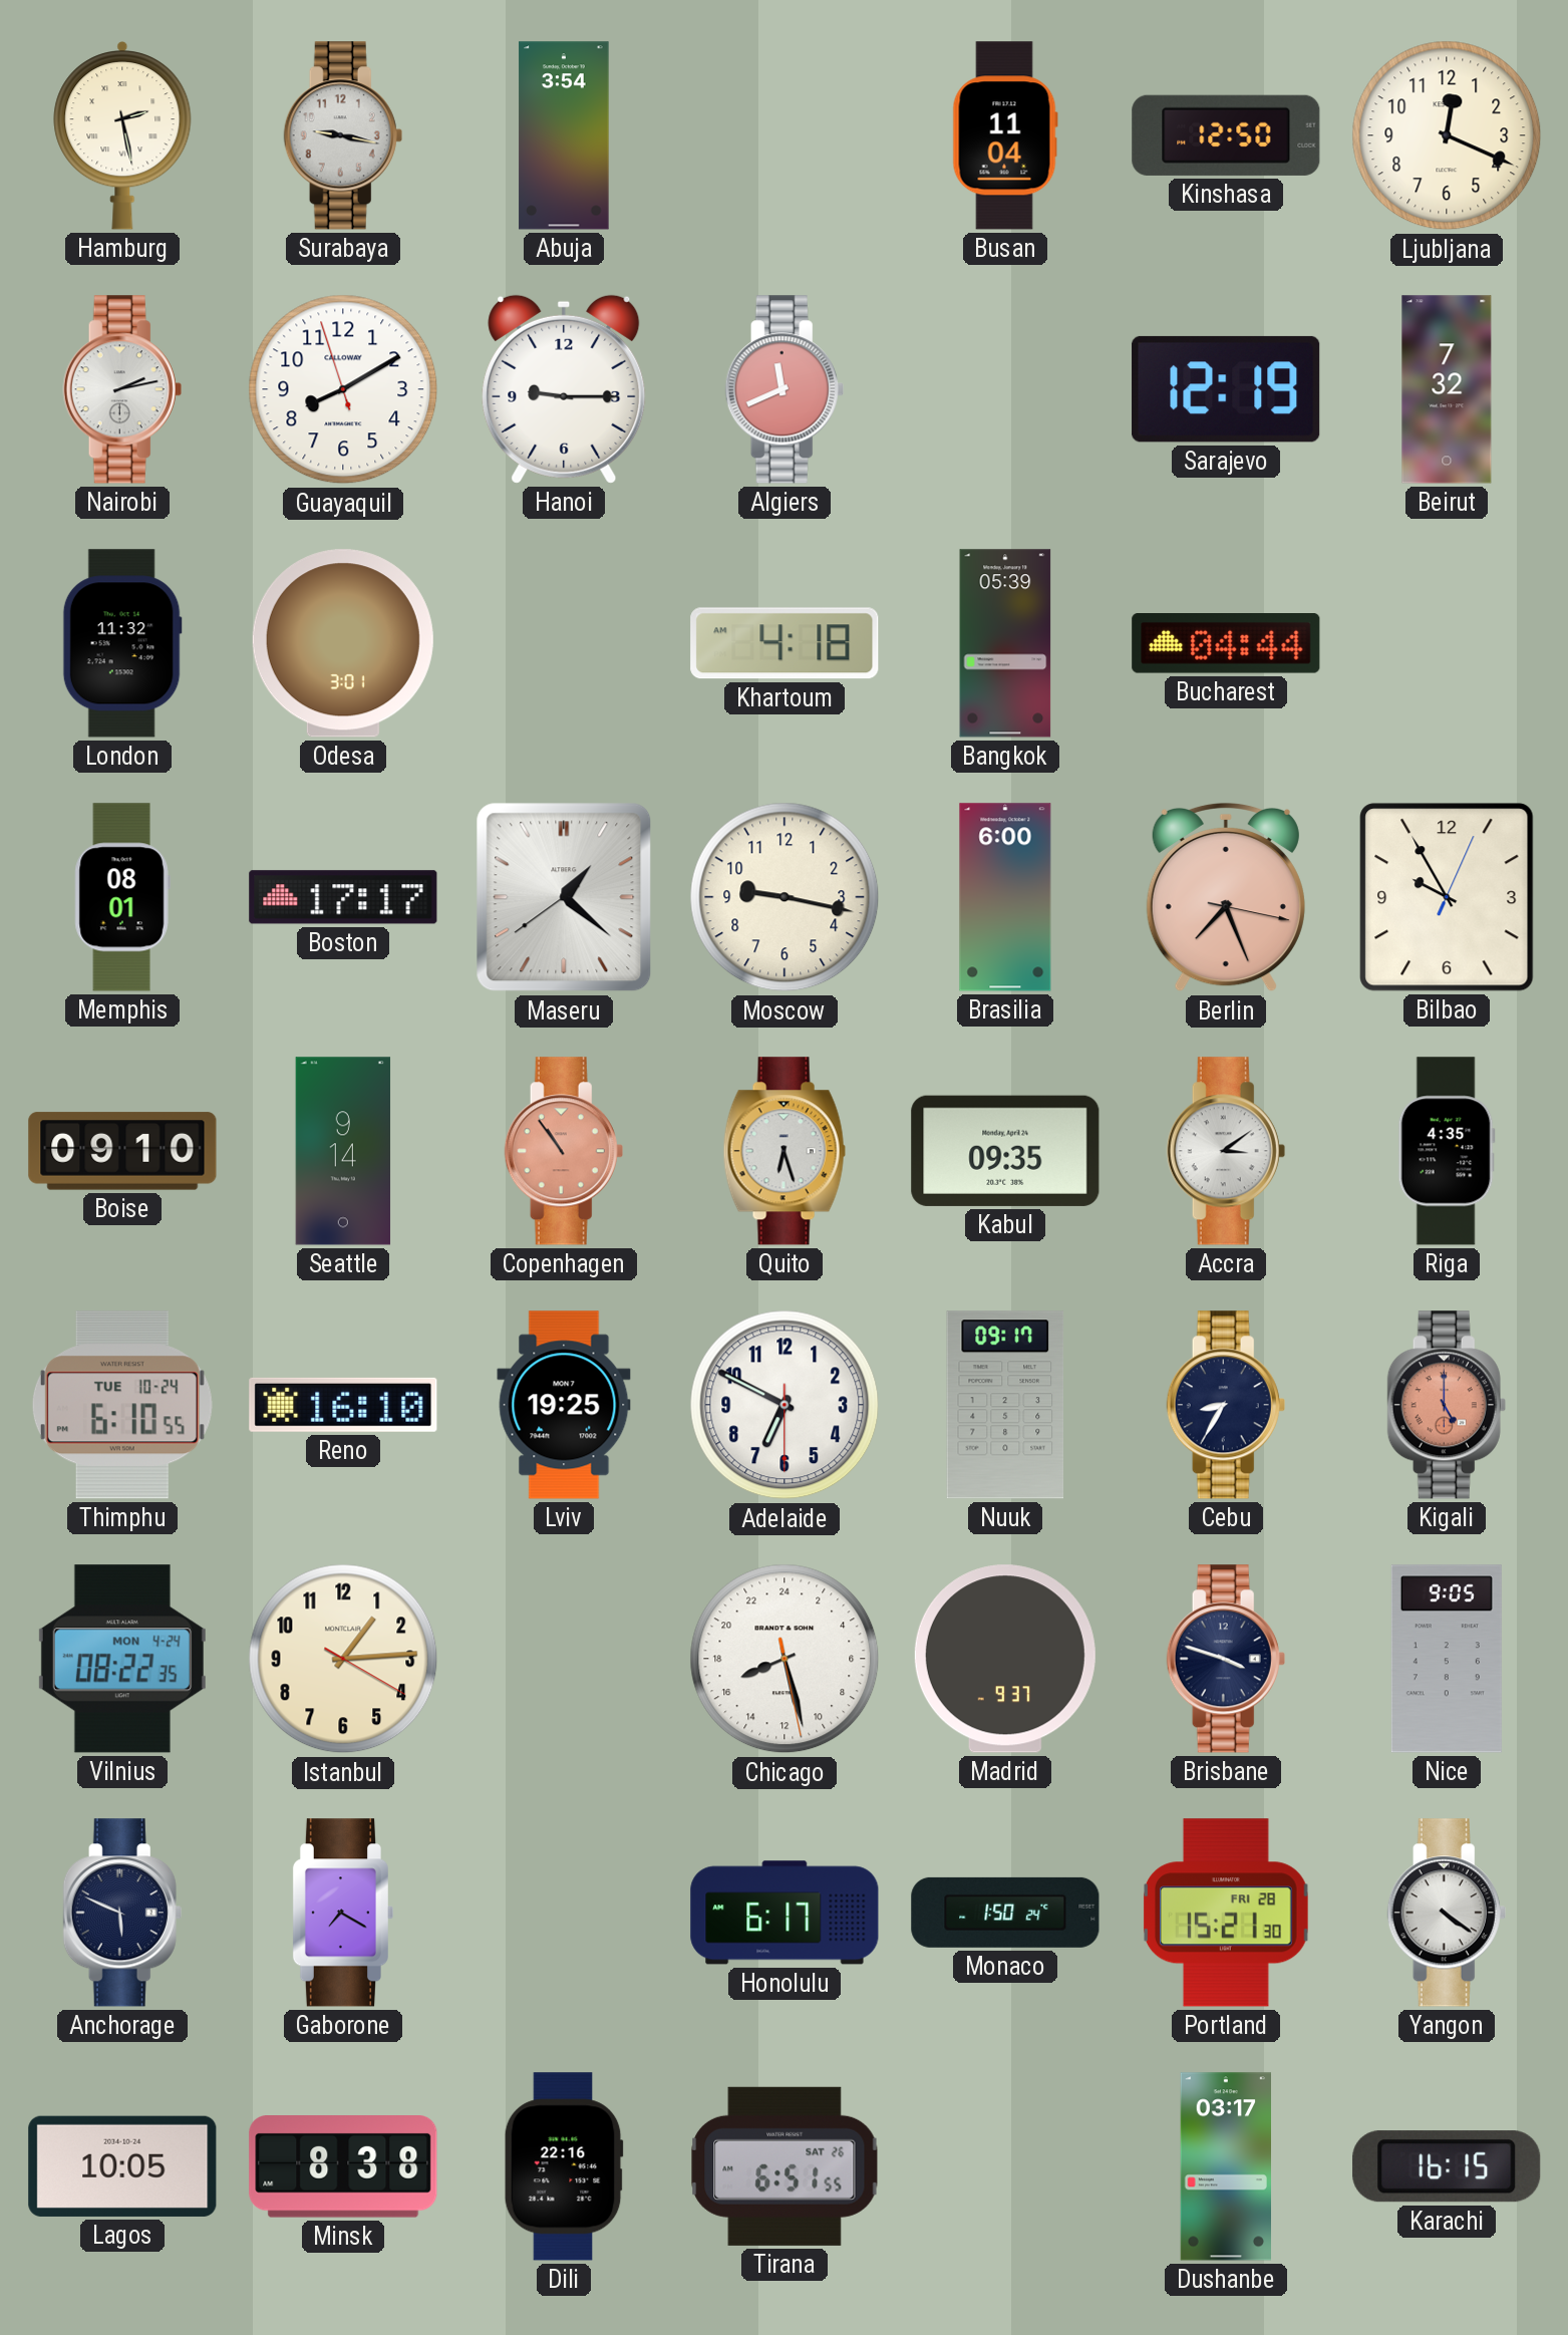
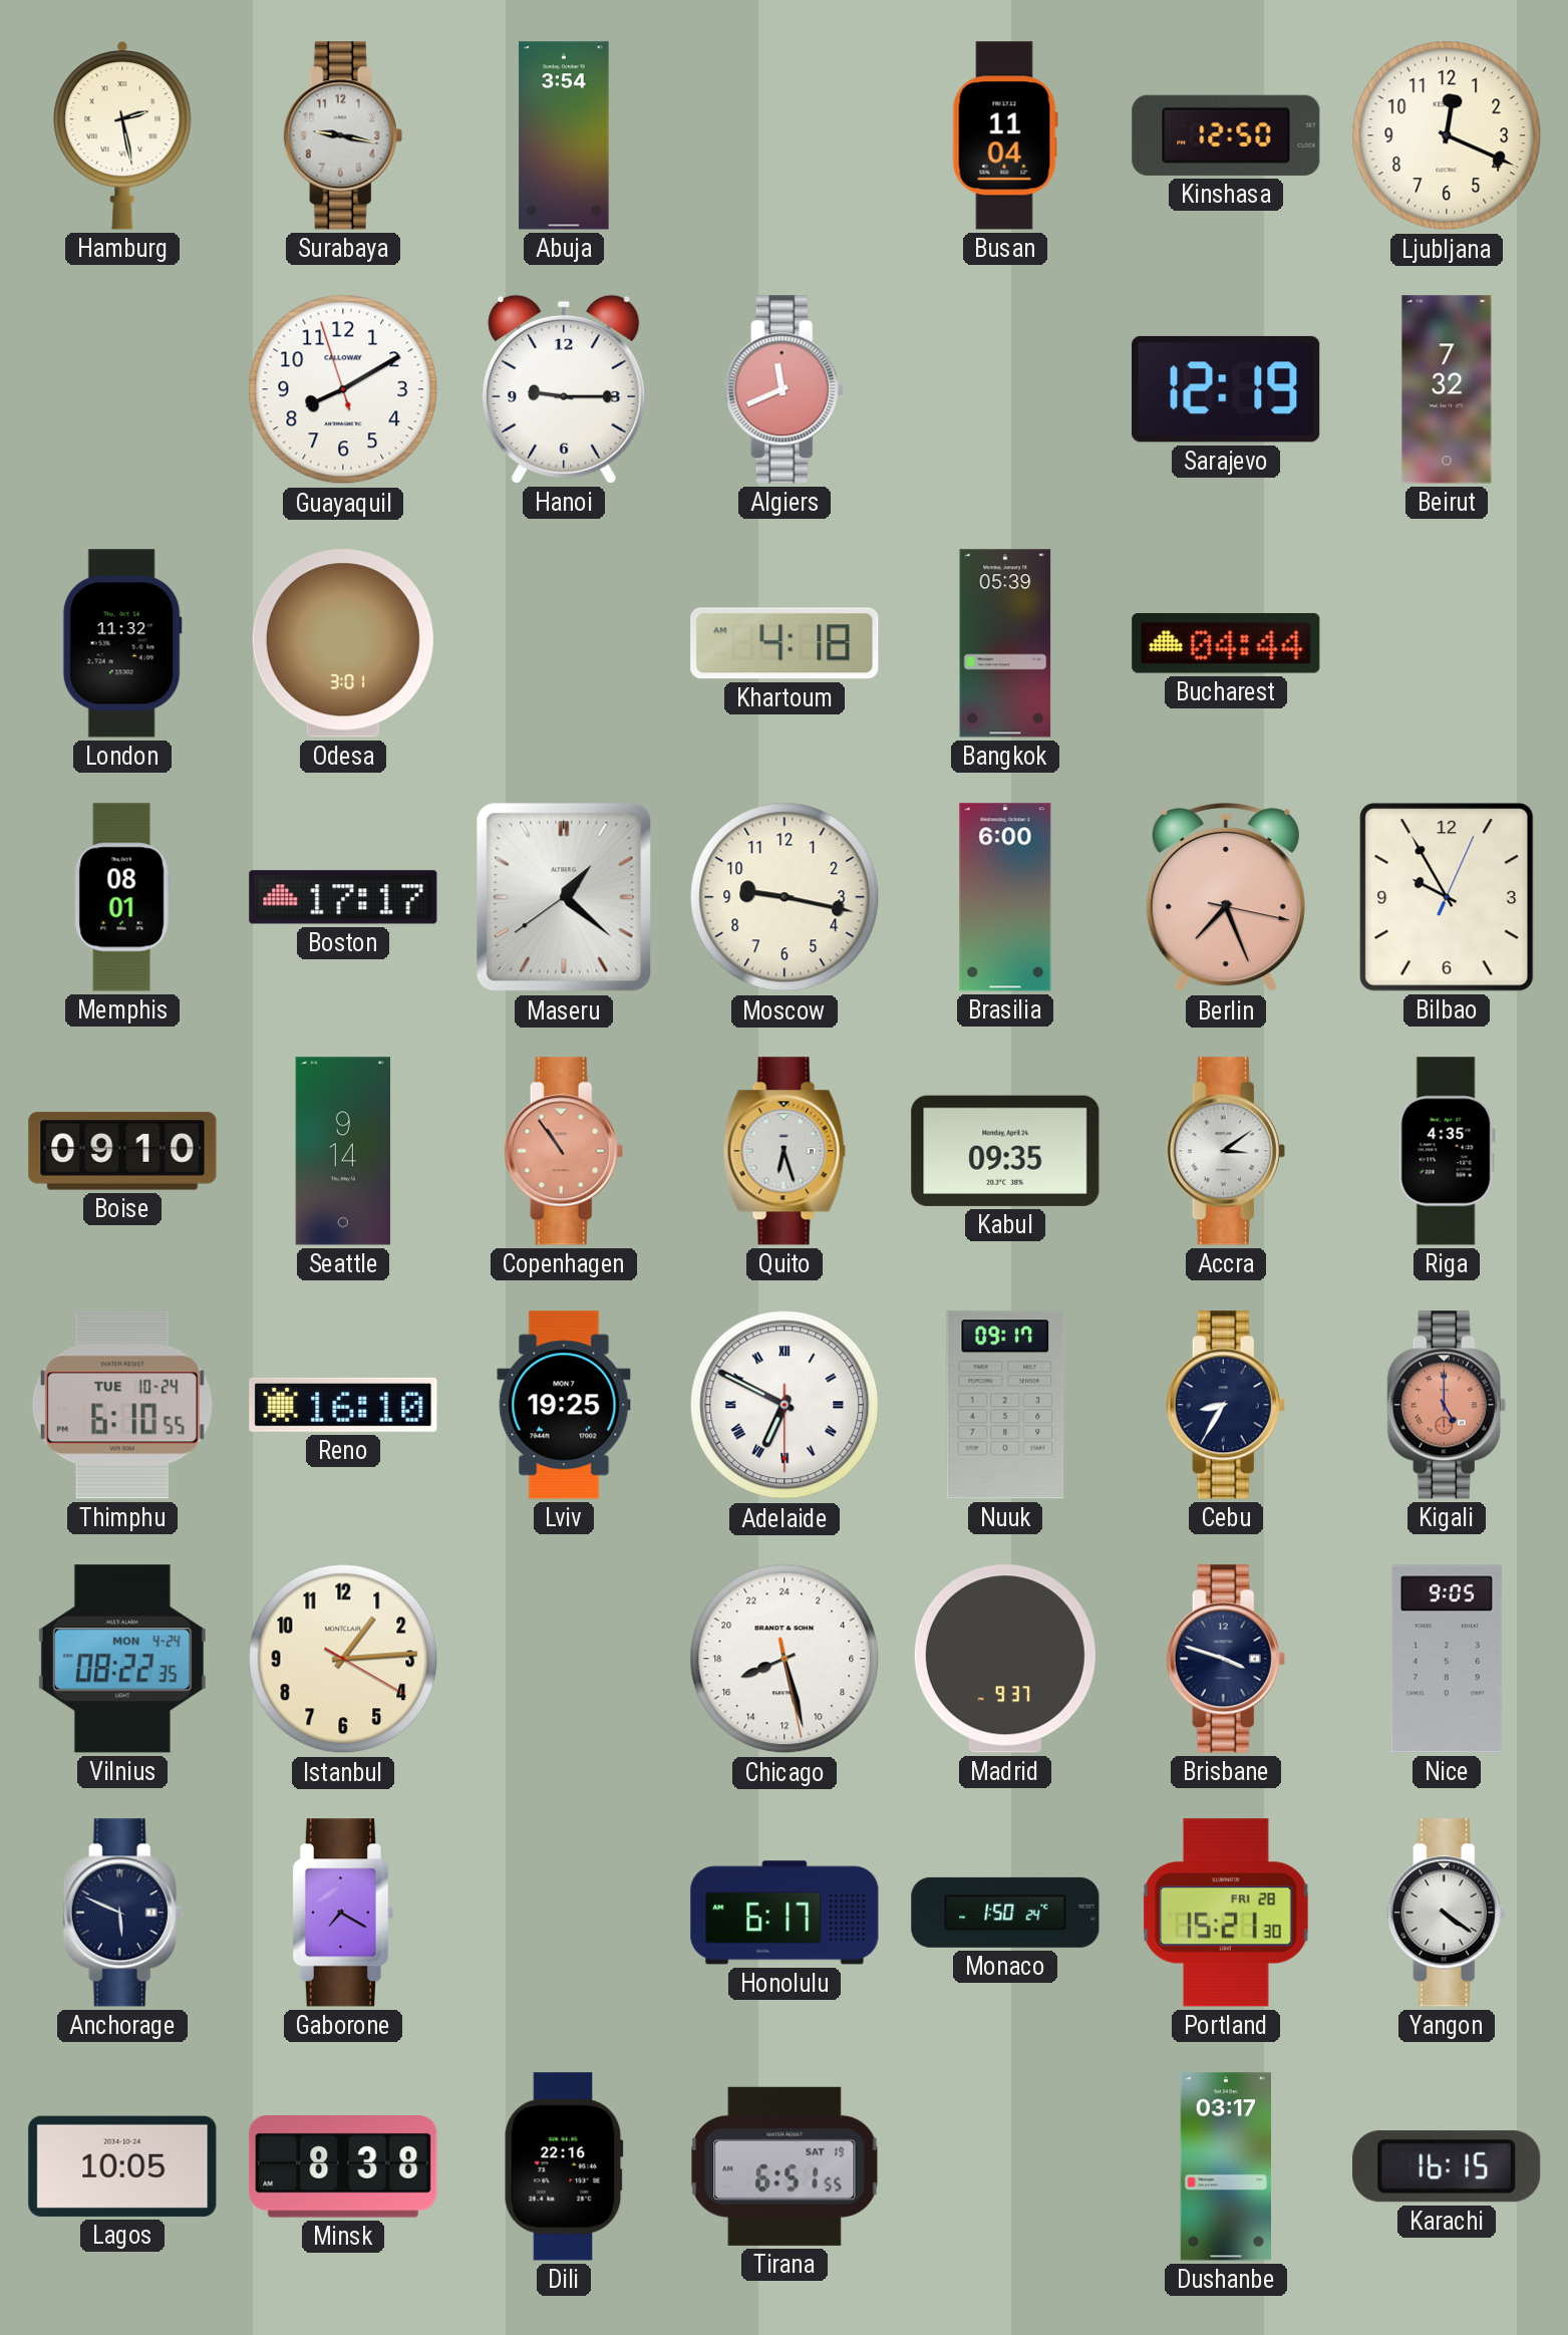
Nairobi: 2:13 -> none (122, 389)
Adelaide numerals: Arabic -> Roman (785, 1405)
Tirana date: SAT 26 -> SAT 19 (785, 2166)
